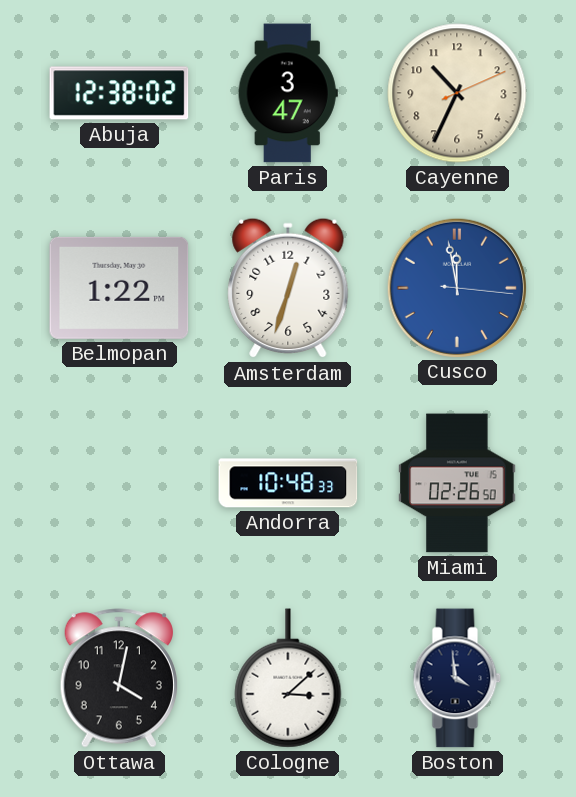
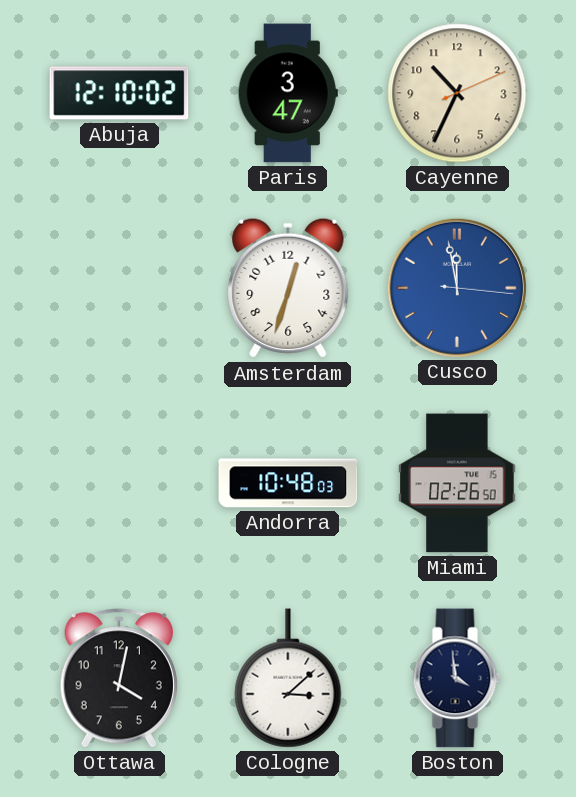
Abuja: 12:38 -> 12:10 (119, 93)
Belmopan: 1:22 -> none (119, 288)
Andorra: 10:48:33 -> 10:48:03 (288, 483)
